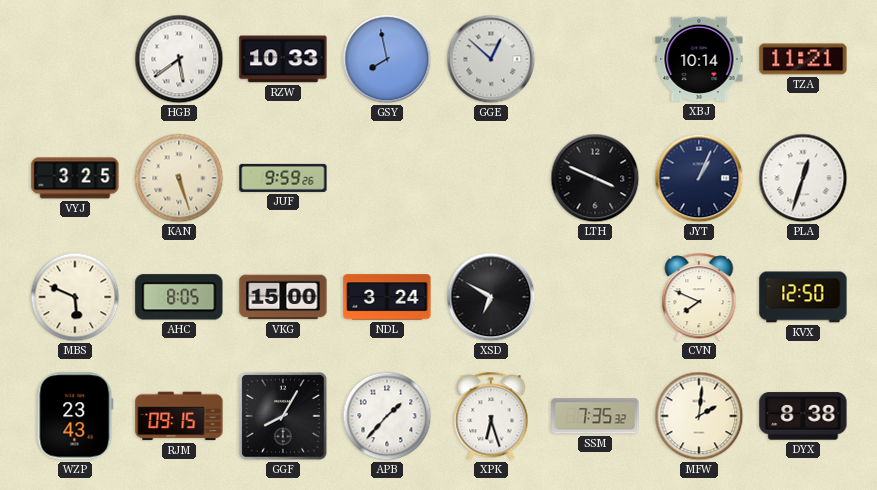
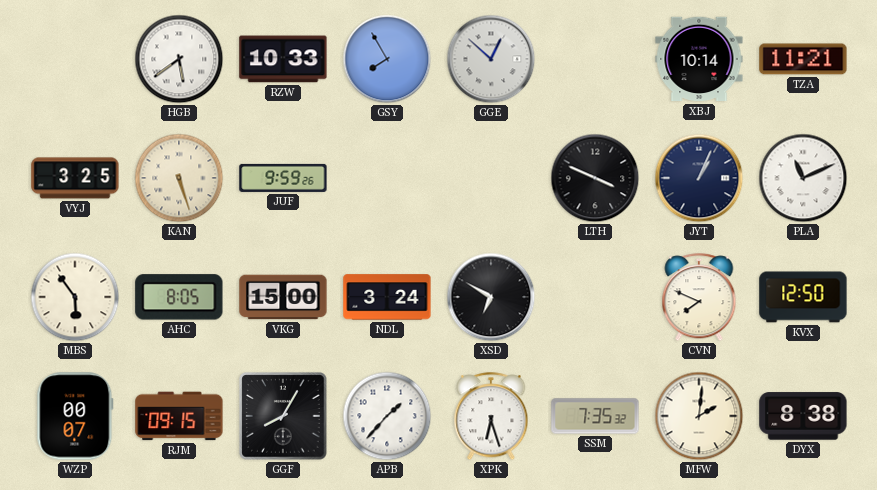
GSY: 7:58 -> 7:55 (387, 59)
PLA: 12:33 -> 11:11 (803, 178)
MBS: 5:49 -> 5:54 (75, 297)
WZP: 23:43 -> 00:07 (75, 416)
